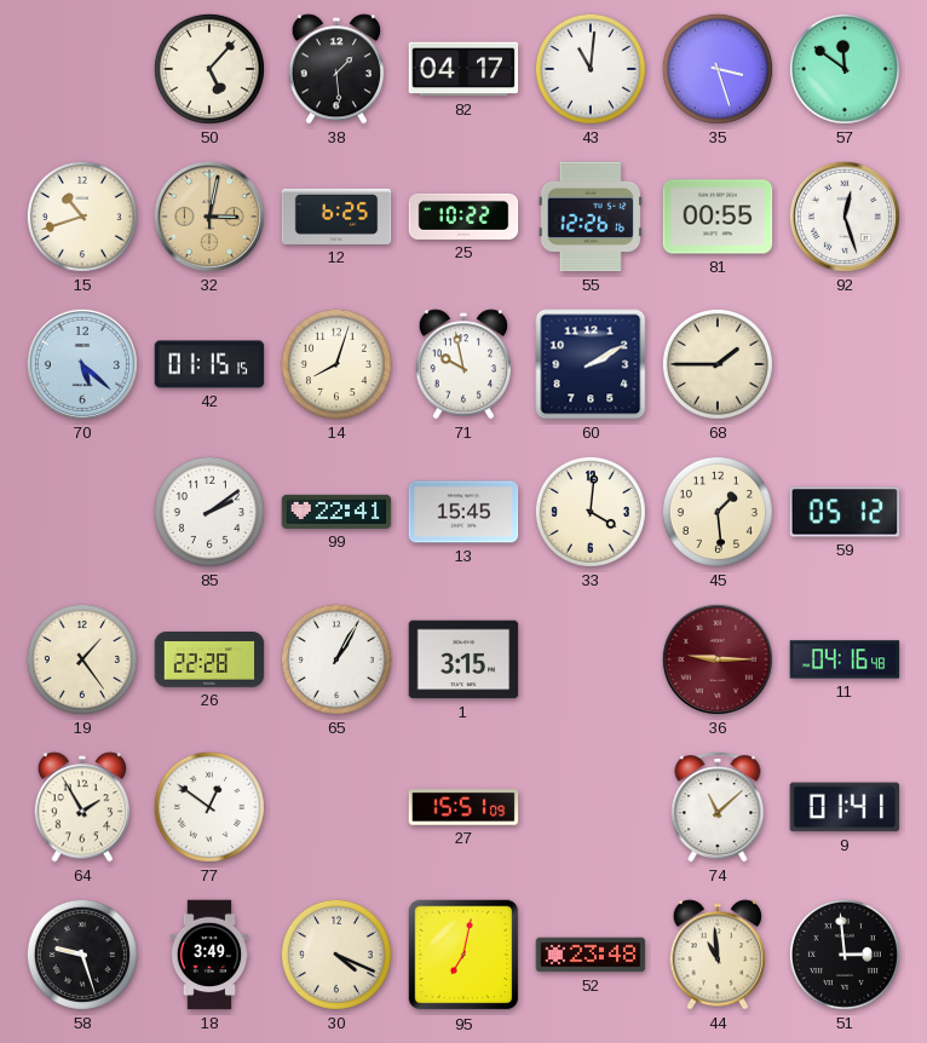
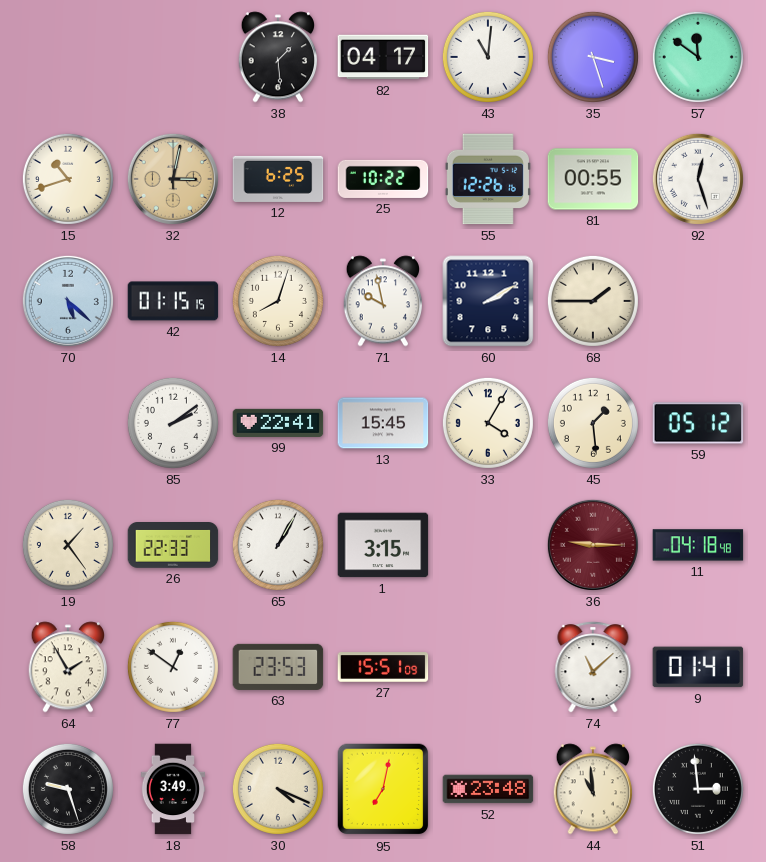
50: 5:07 -> none (209, 69)
33: 4:01 -> 4:05 (488, 423)
26: 22:28 -> 22:33 (173, 546)
11: 04:16 -> 04:18 (698, 545)
63: none -> 23:53 (278, 667)
